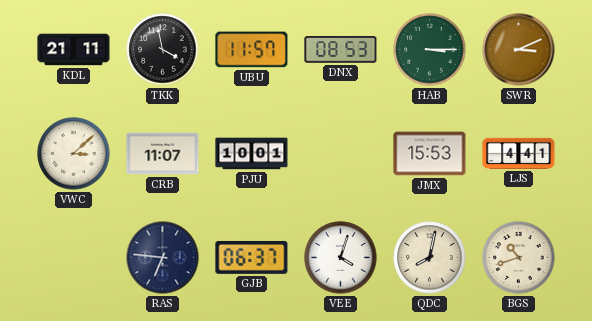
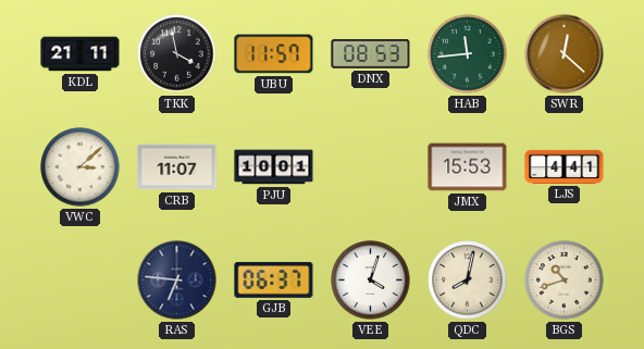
HAB: 3:15 -> 11:44 (468, 54)
SWR: 3:11 -> 12:22 (565, 54)
